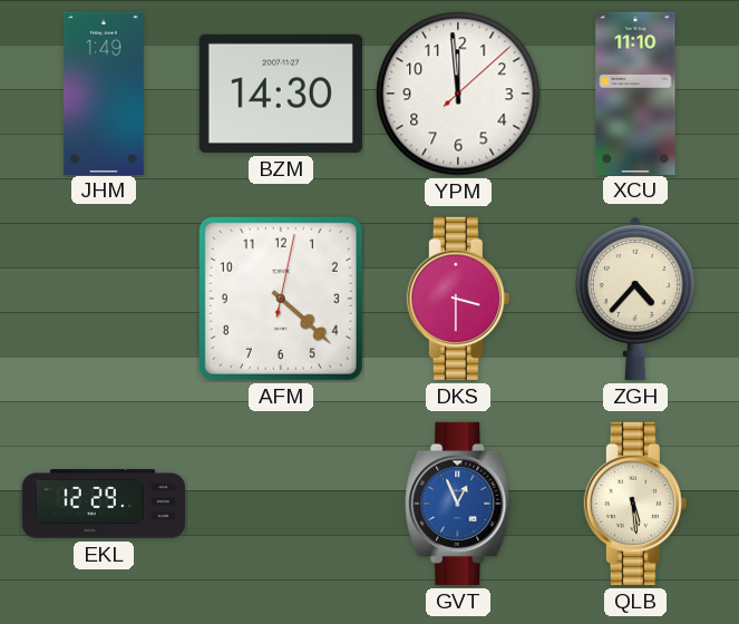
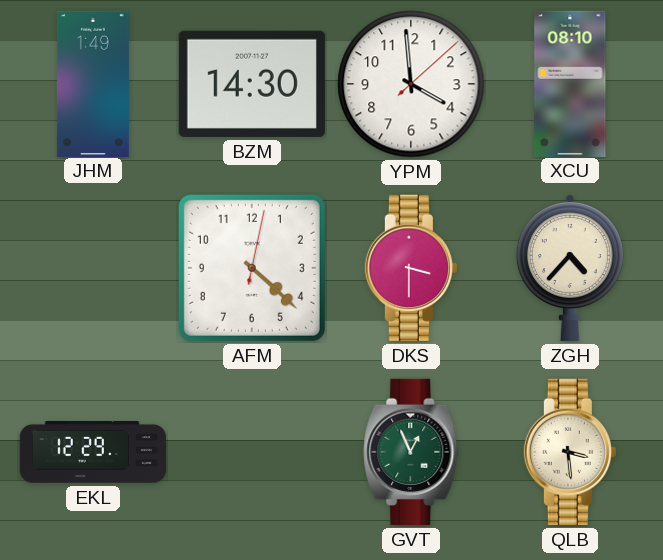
YPM: 11:59 -> 3:59 (411, 84)
XCU: 11:10 -> 08:10 (570, 83)
GVT dial: blue -> green (411, 452)
QLB: 5:29 -> 3:29 (570, 452)
